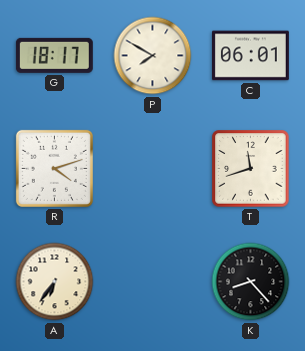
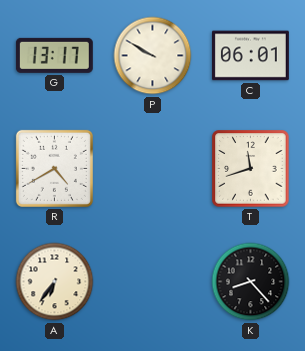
G: 18:17 -> 13:17 (54, 55)
P: 7:50 -> 9:50 (153, 56)
R: 4:12 -> 4:40 (54, 168)
